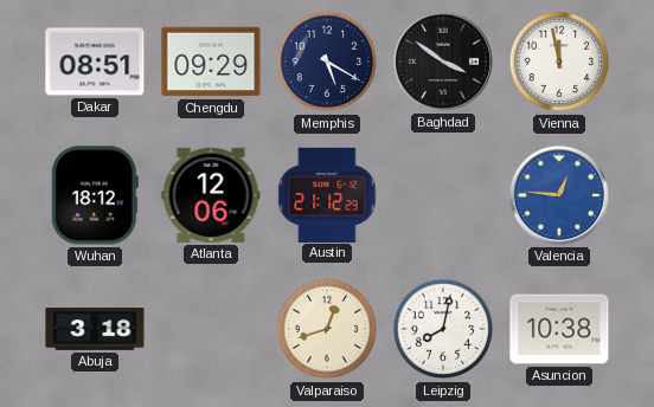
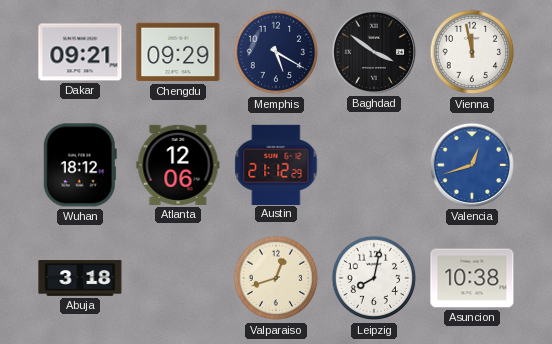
Dakar: 08:51 -> 09:21 (80, 52)
Valencia: 12:46 -> 12:42 (472, 165)
